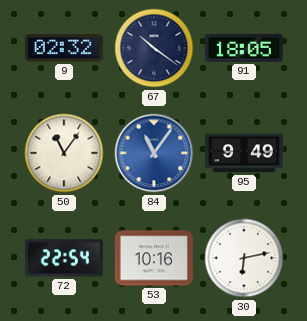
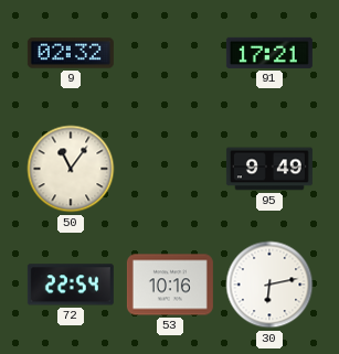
67: 10:21 -> none (154, 48)
91: 18:05 -> 17:21 (269, 53)
84: 11:06 -> none (154, 153)
